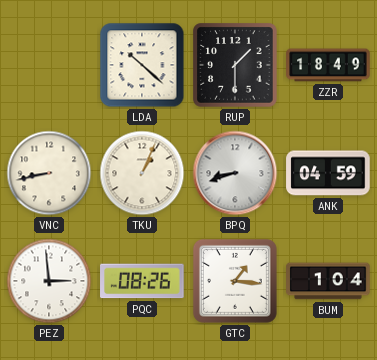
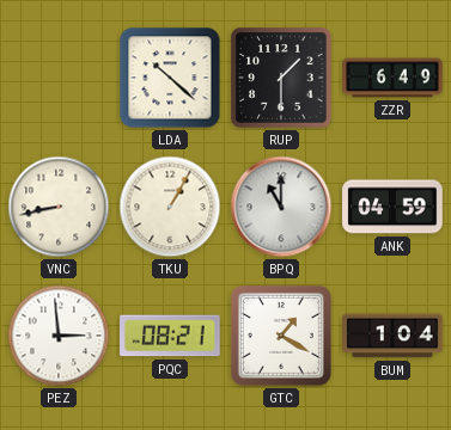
ZZR: 18:49 -> 6:49 (392, 78)
TKU: 1:04 -> 1:05 (170, 207)
BPQ: 8:42 -> 11:00 (281, 207)
PQC: 08:26 -> 08:21 (170, 336)
GTC: 1:16 -> 1:20 (281, 336)
